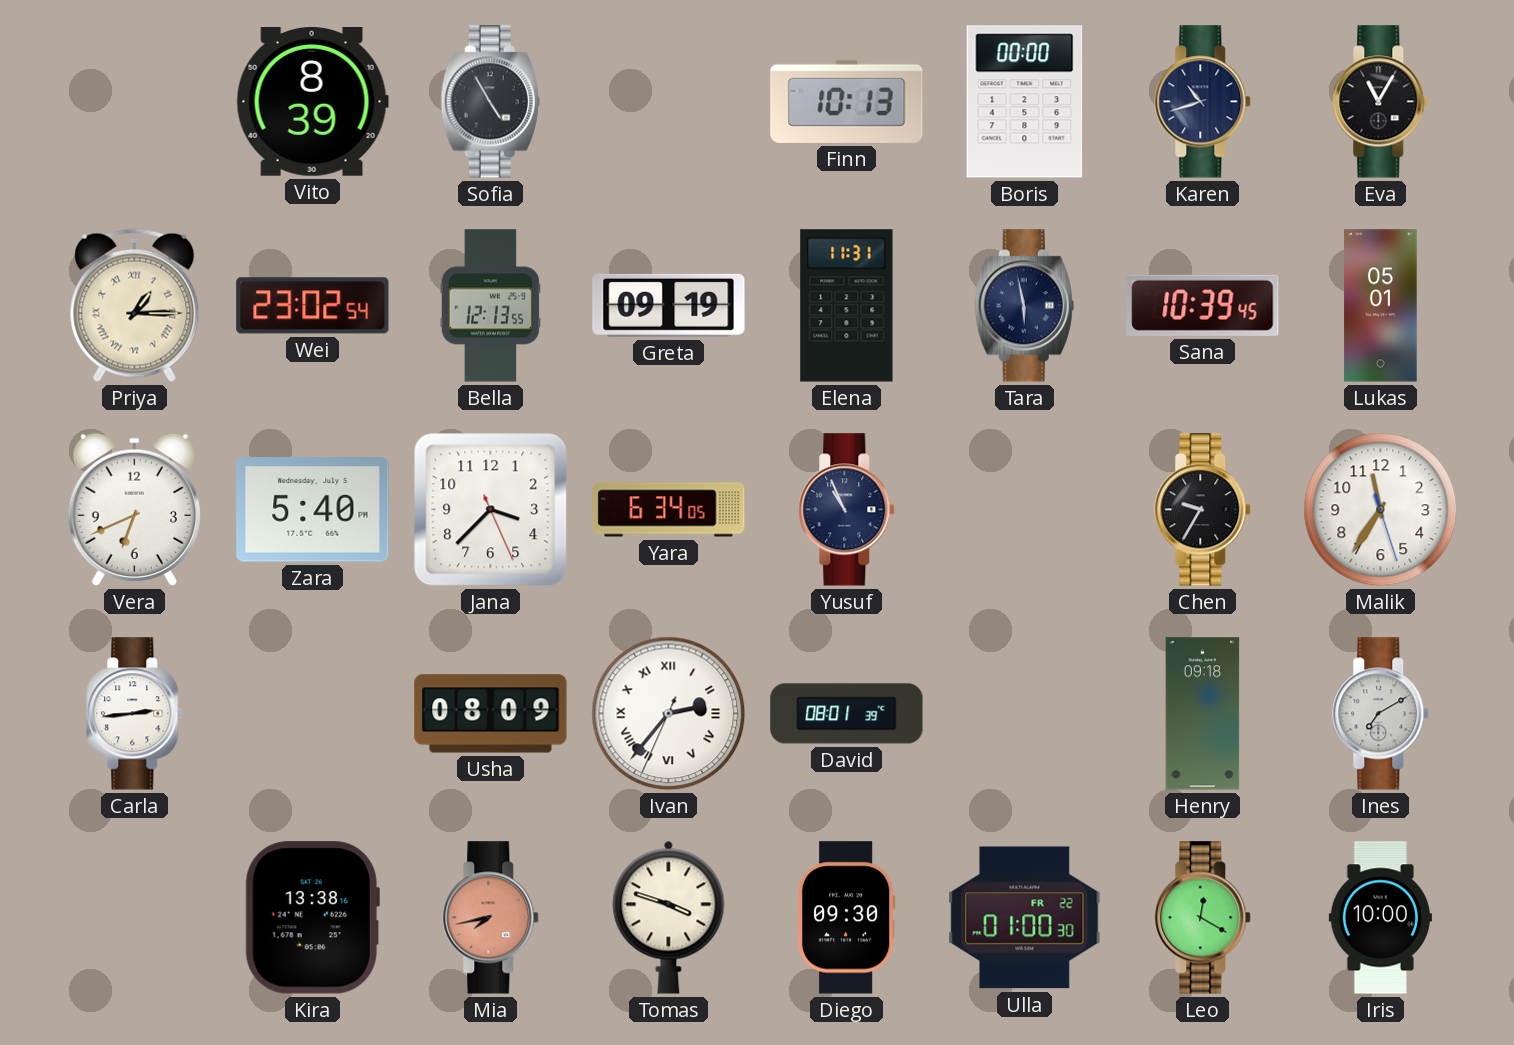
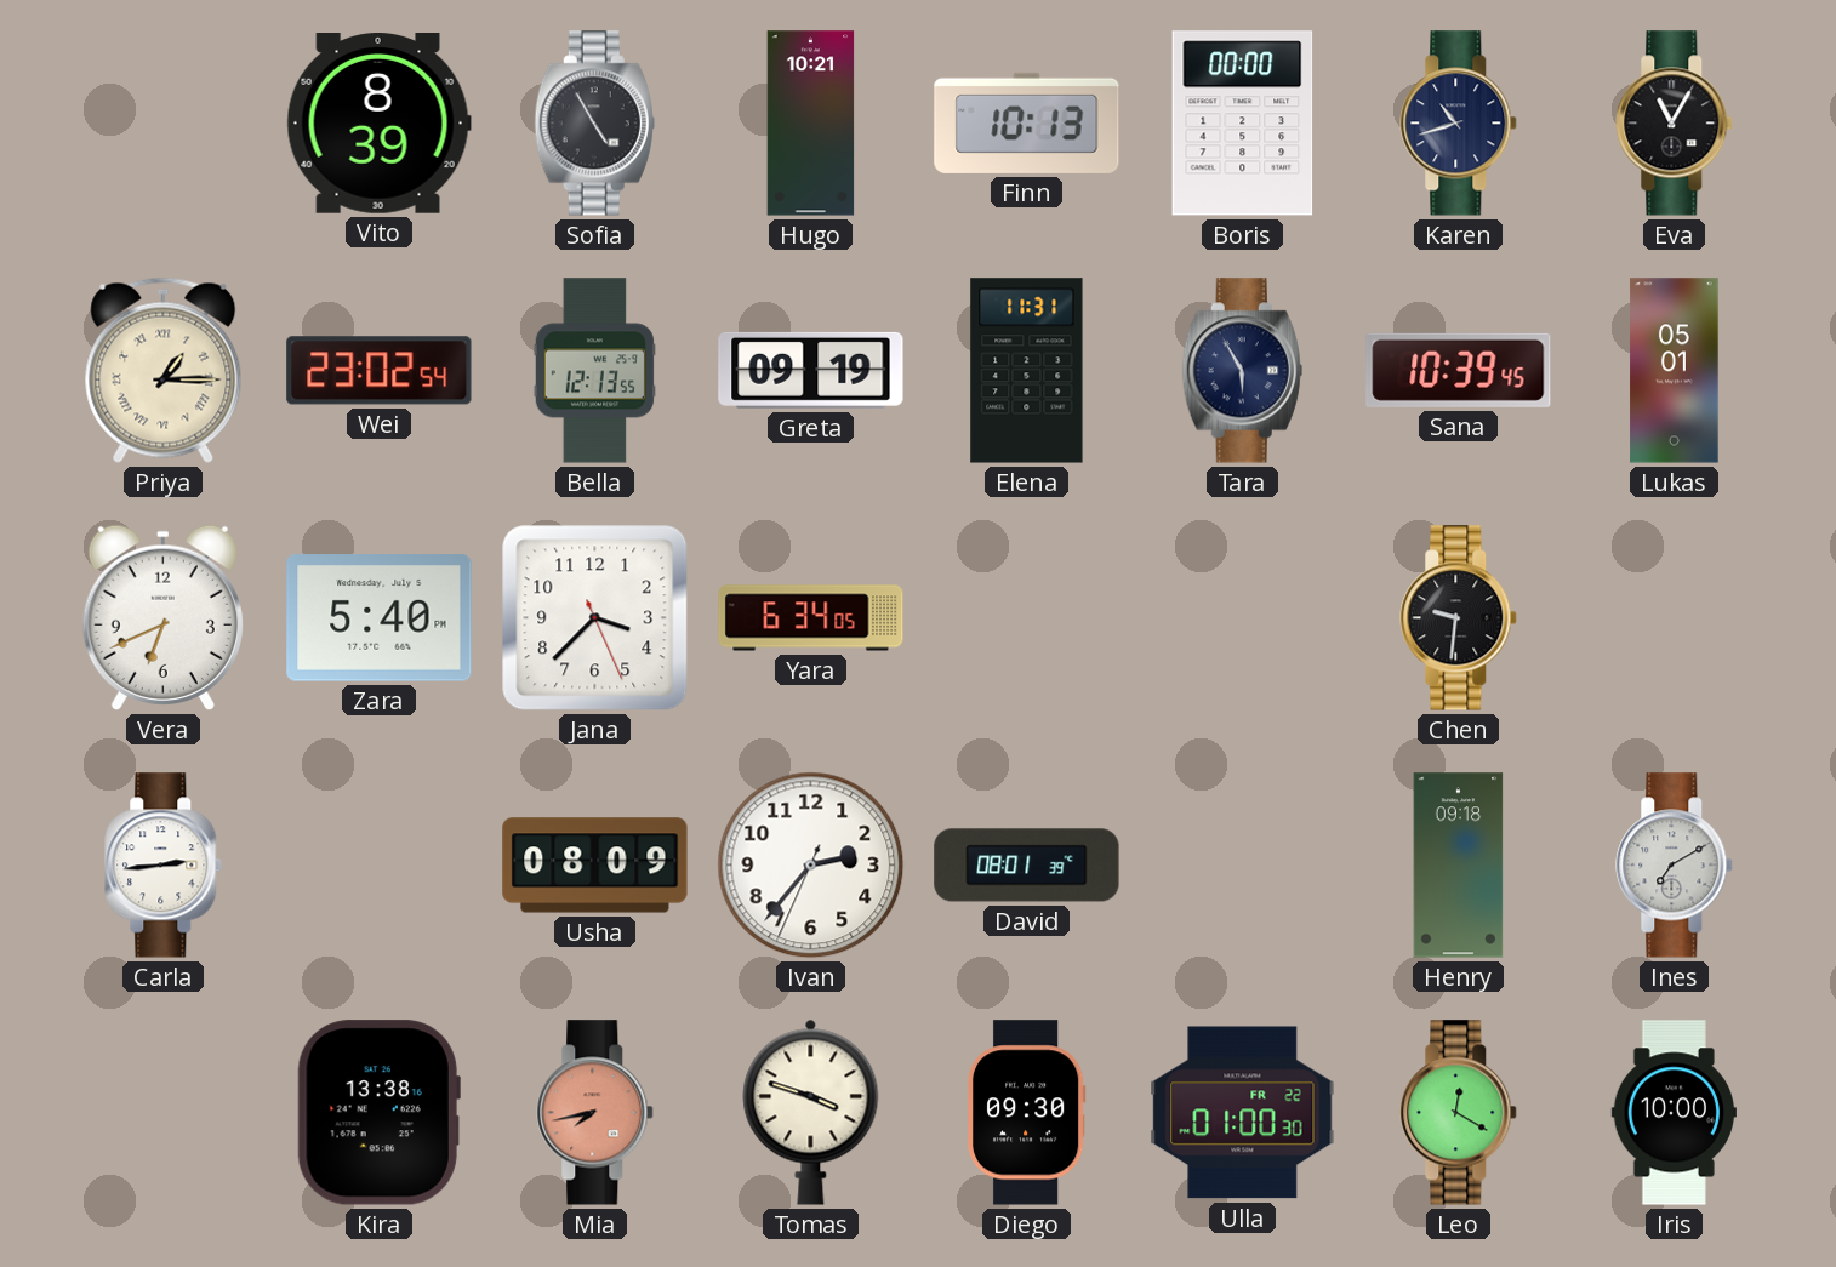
Hugo: none -> 10:21 (811, 124)
Tara: 5:58 -> 5:55 (1242, 371)
Yusuf: 10:56 -> none (847, 510)
Chen: 9:35 -> 9:31 (1459, 618)
Malik: 11:35 -> none (1381, 510)
Ivan numerals: Roman -> Arabic (811, 866)
